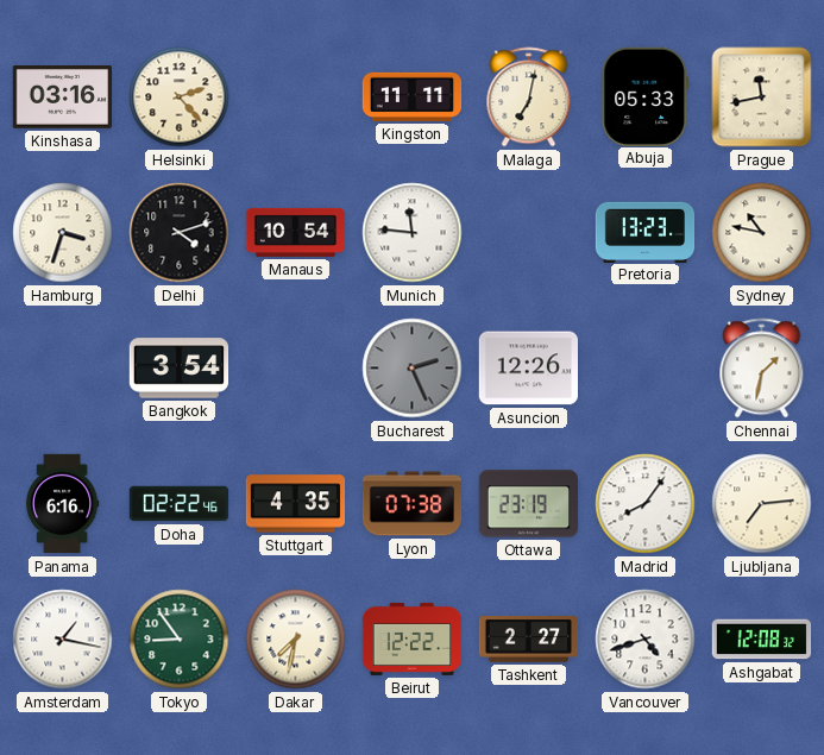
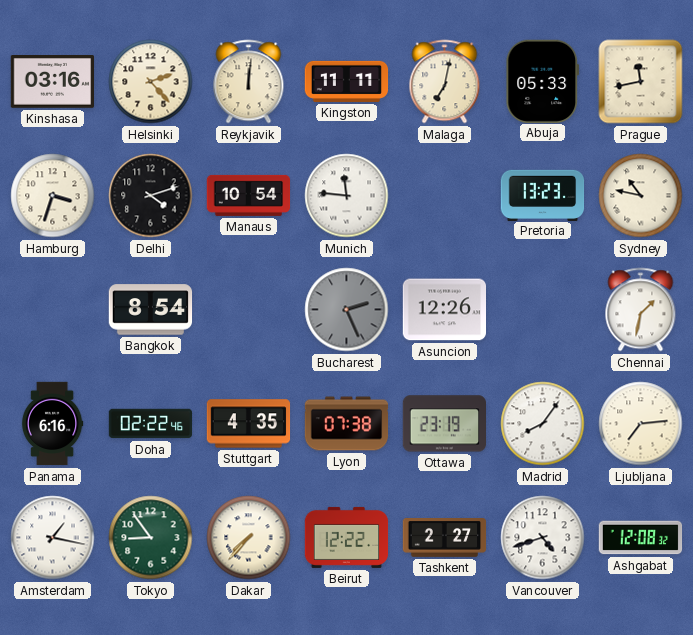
Reykjavik: none -> 12:01 (249, 82)
Bangkok: 3:54 -> 8:54 (151, 310)
Dakar: 7:32 -> 7:37 (249, 538)
